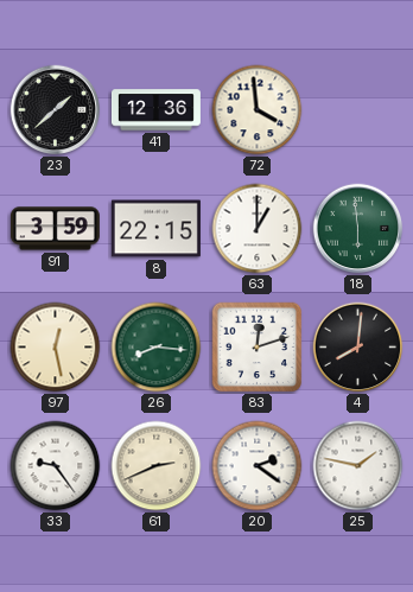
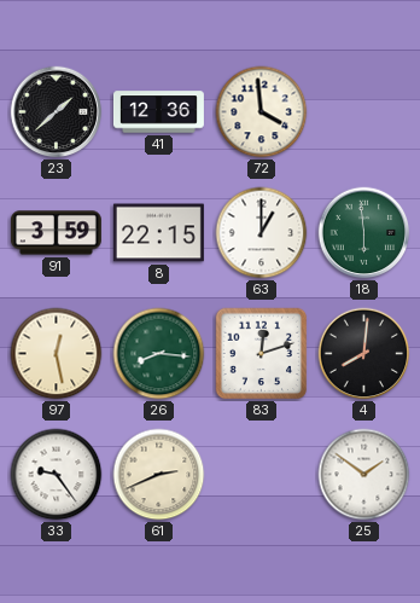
20: 2:21 -> none (258, 466)
25: 1:47 -> 1:51 (364, 475)
